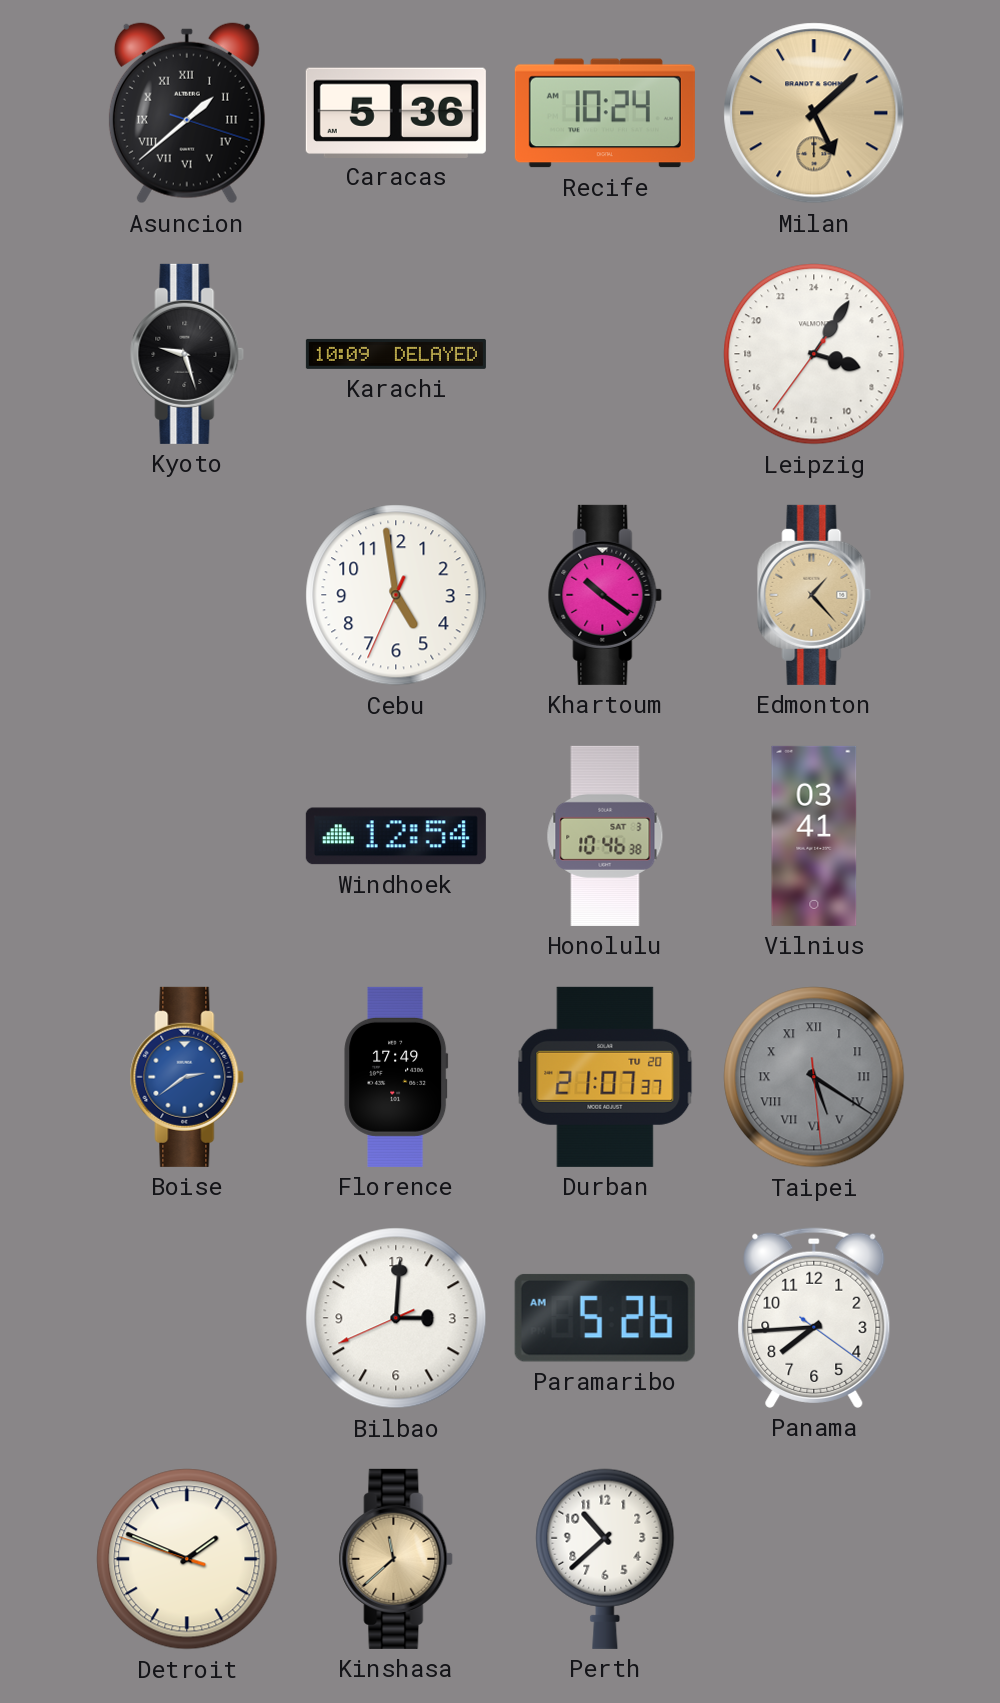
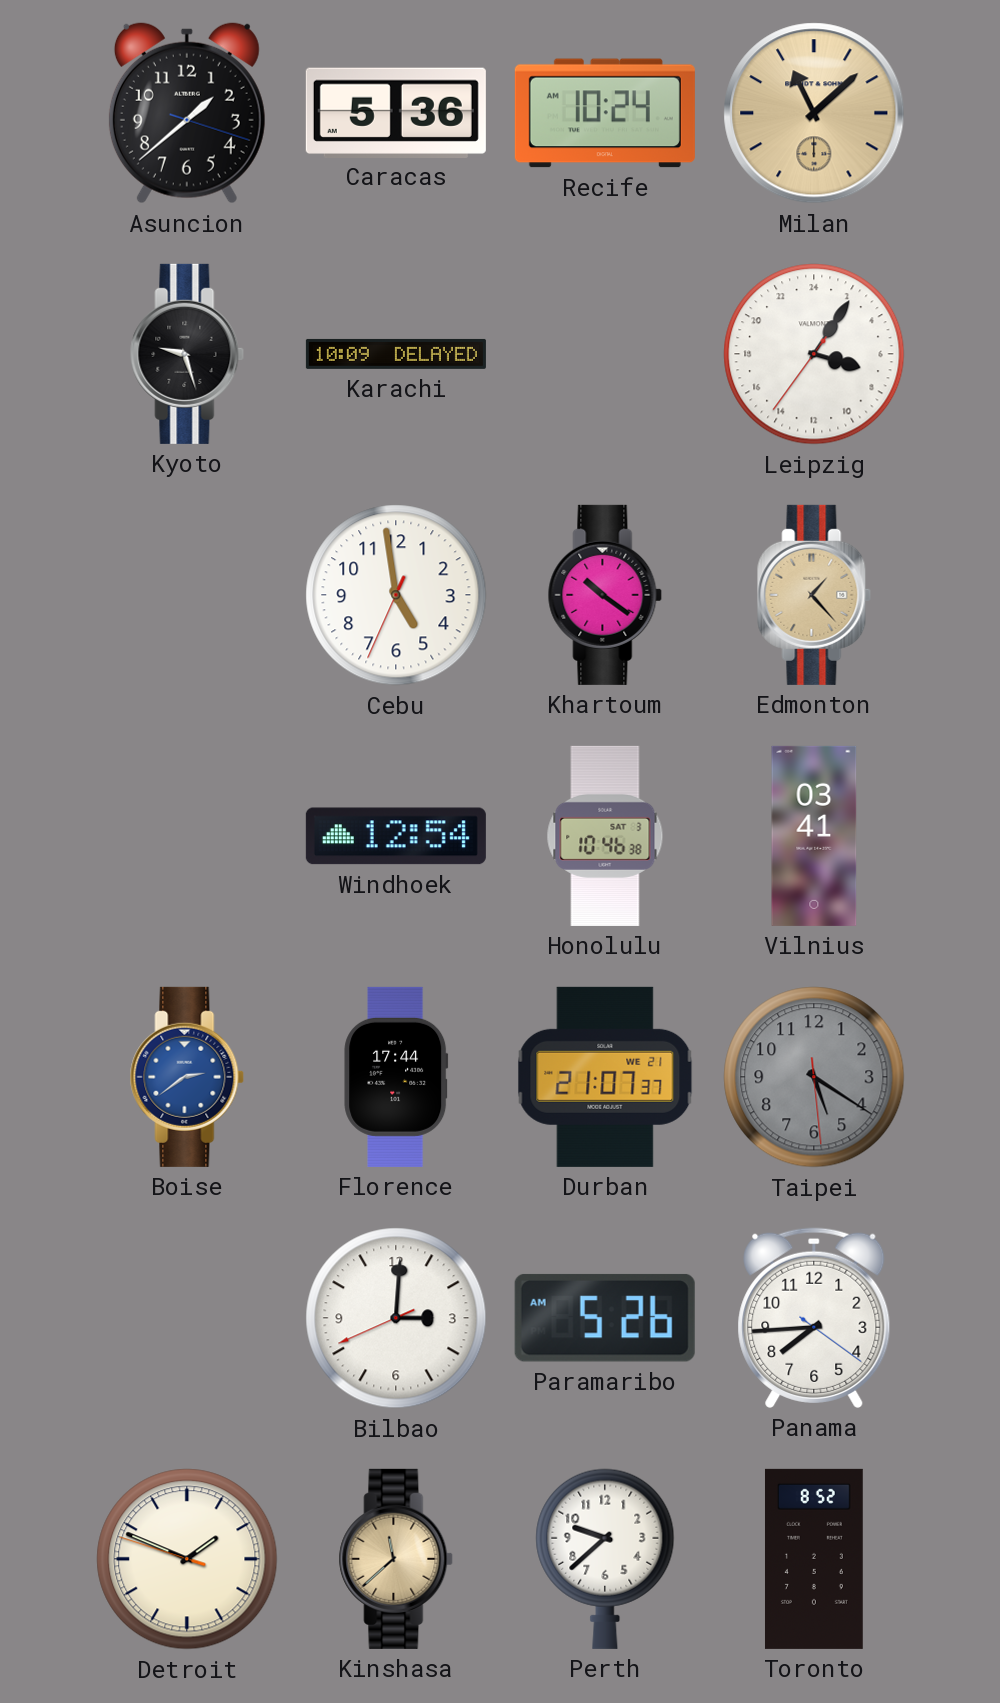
Asuncion numerals: Roman -> Arabic (187, 113)
Milan: 5:08 -> 11:08 (814, 113)
Florence: 17:49 -> 17:44 (396, 1077)
Durban date: TU 20 -> WE 21 (605, 1077)
Taipei numerals: Roman -> Arabic (814, 1077)
Perth: 10:38 -> 9:38 (605, 1559)
Toronto: none -> 8:52 (814, 1559)
